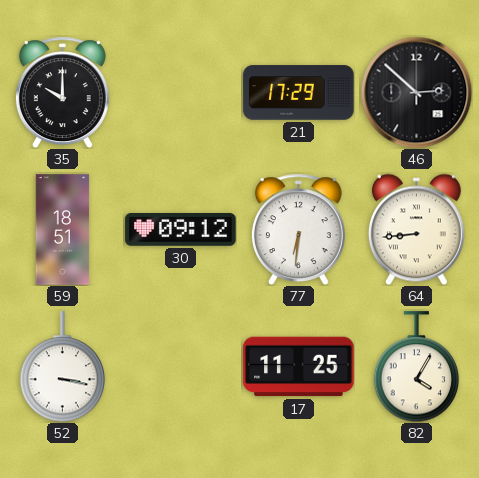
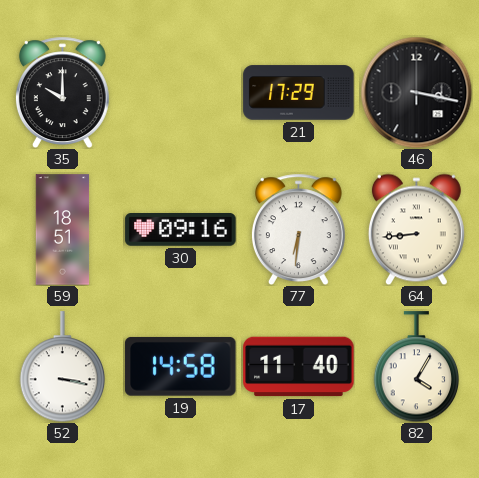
46: 2:52 -> 3:17 (416, 92)
30: 09:12 -> 09:16 (181, 230)
19: none -> 14:58 (181, 366)
17: 11:25 -> 11:40 (299, 367)
